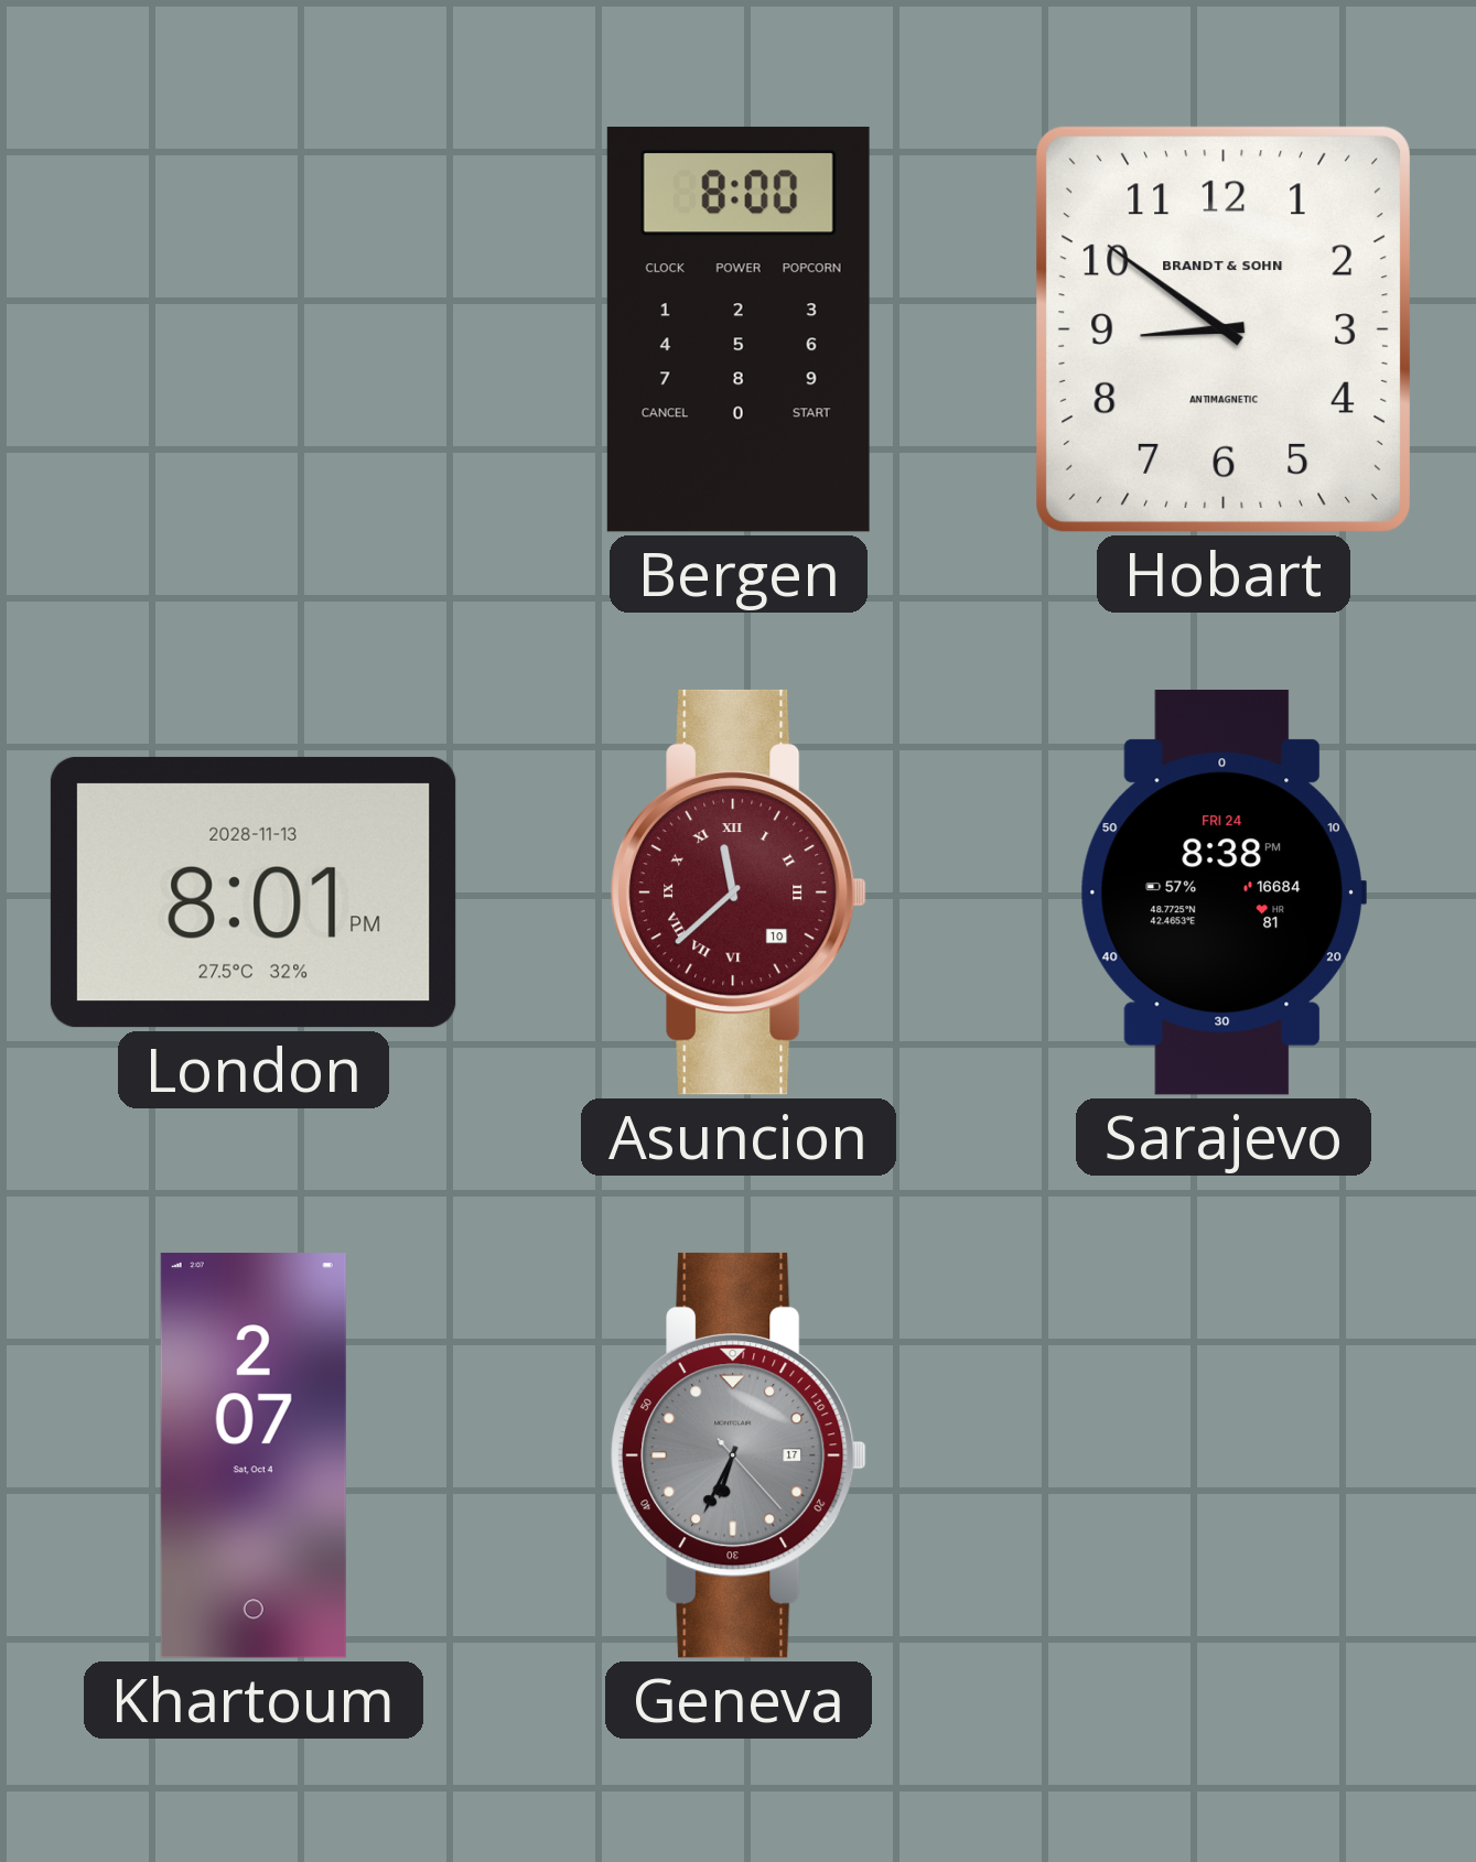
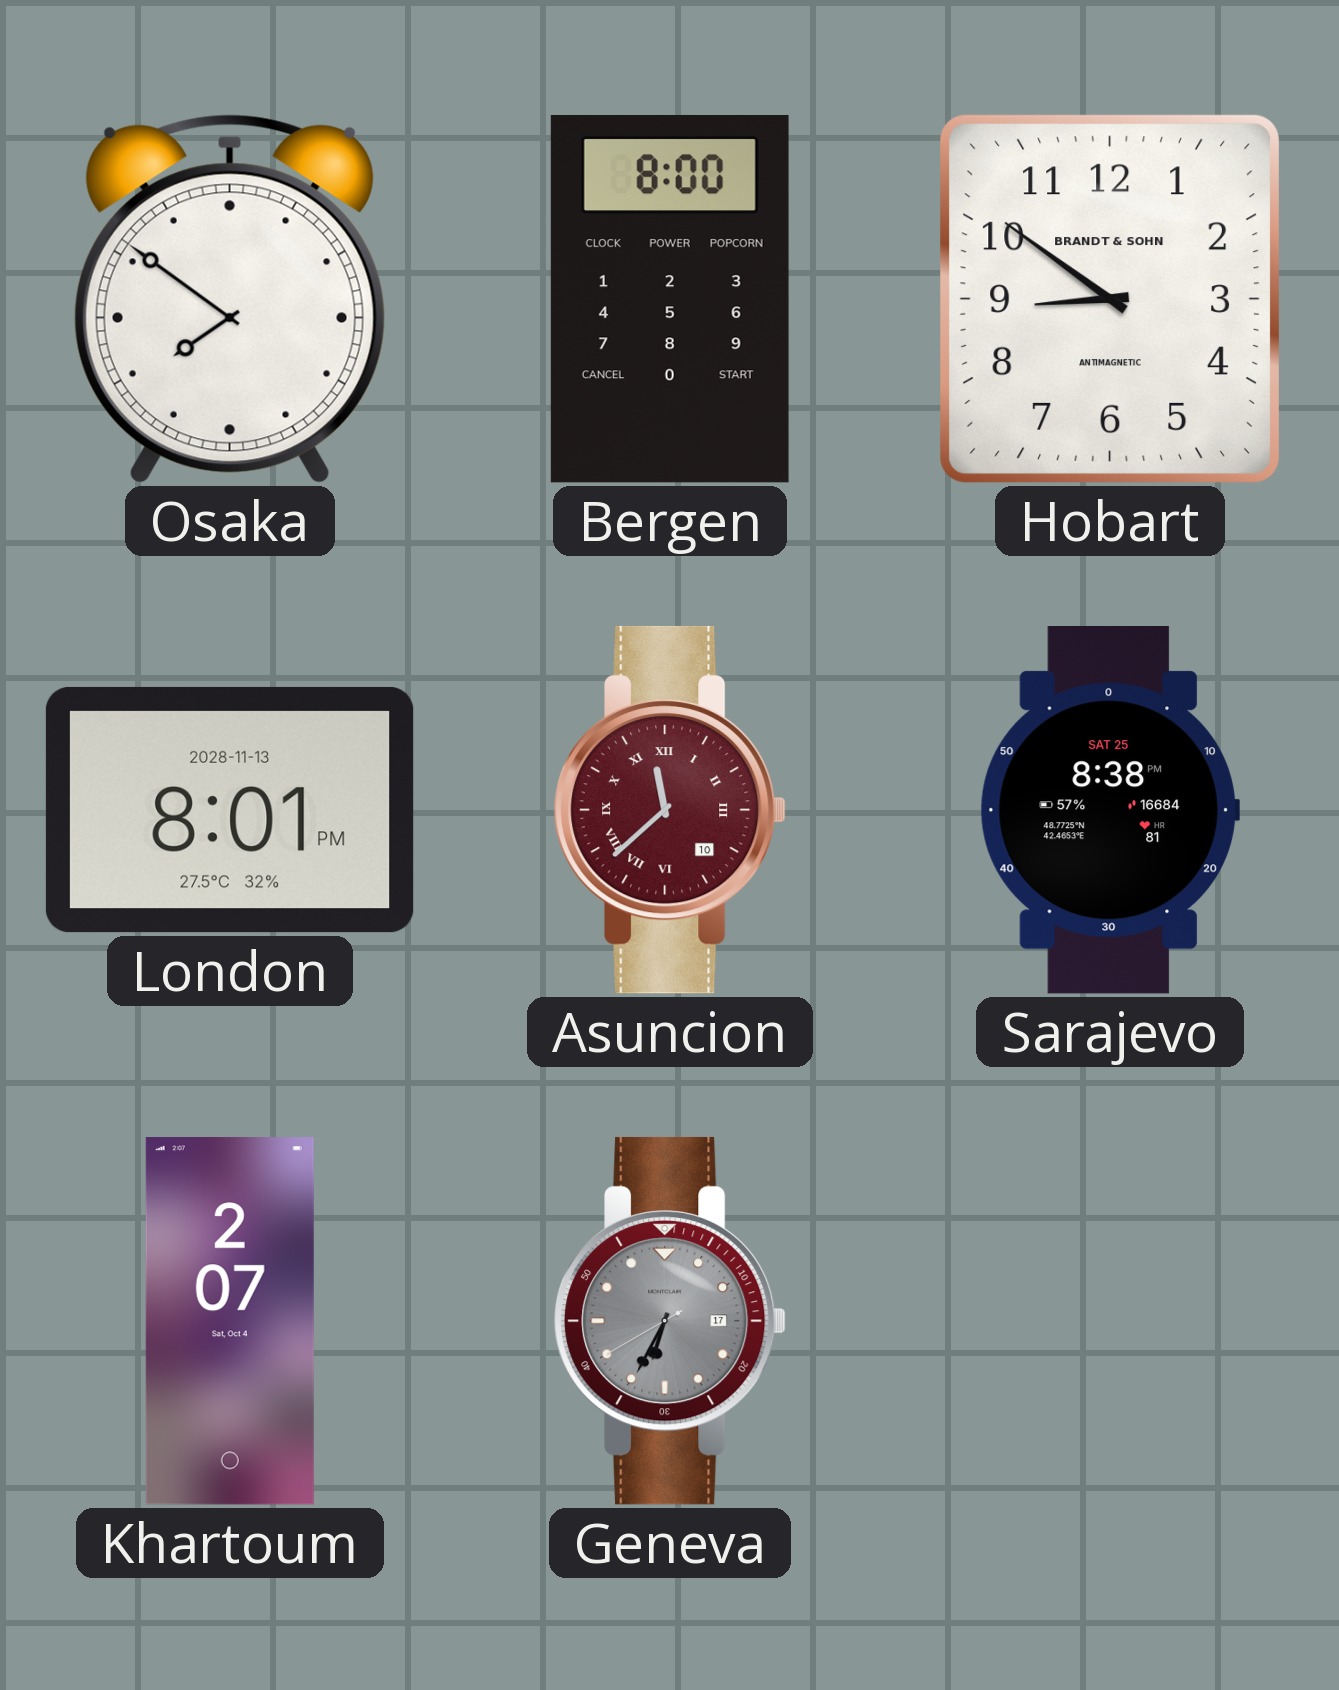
Osaka: none -> 7:51 (230, 299)
Sarajevo date: FRI 24 -> SAT 25 (1110, 811)
Geneva: 6:34:23 -> 6:34:40 (671, 1321)
